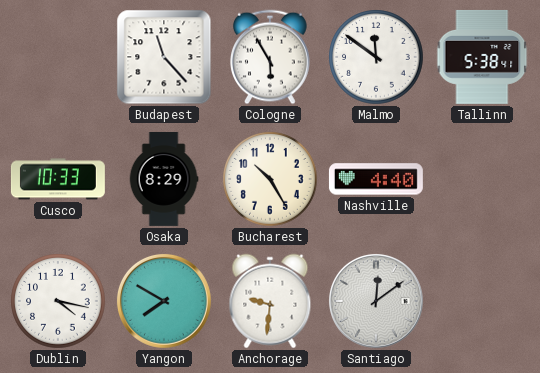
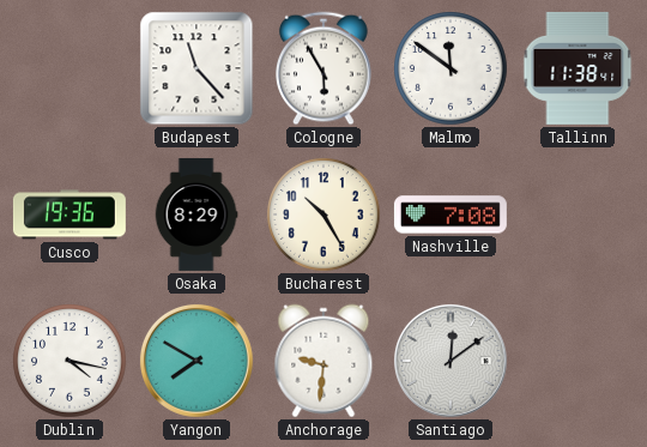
Tallinn: 5:38 -> 11:38 (578, 68)
Cusco: 10:33 -> 19:36 (69, 215)
Nashville: 4:40 -> 7:08 (451, 215)
